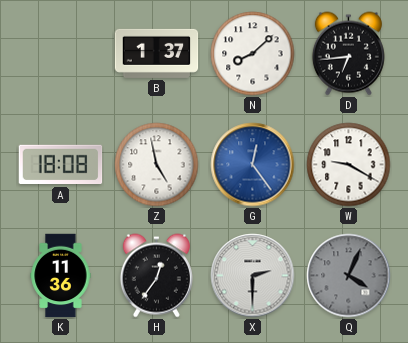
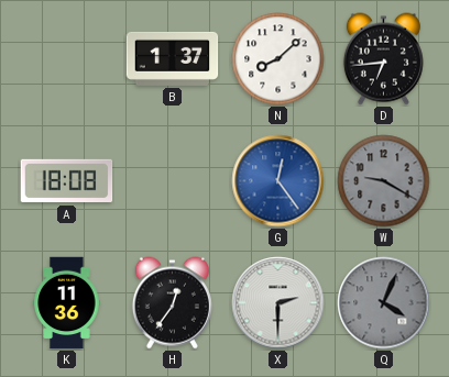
Z: 4:58 -> none (157, 165)
W dial: white -> grey (384, 181)
